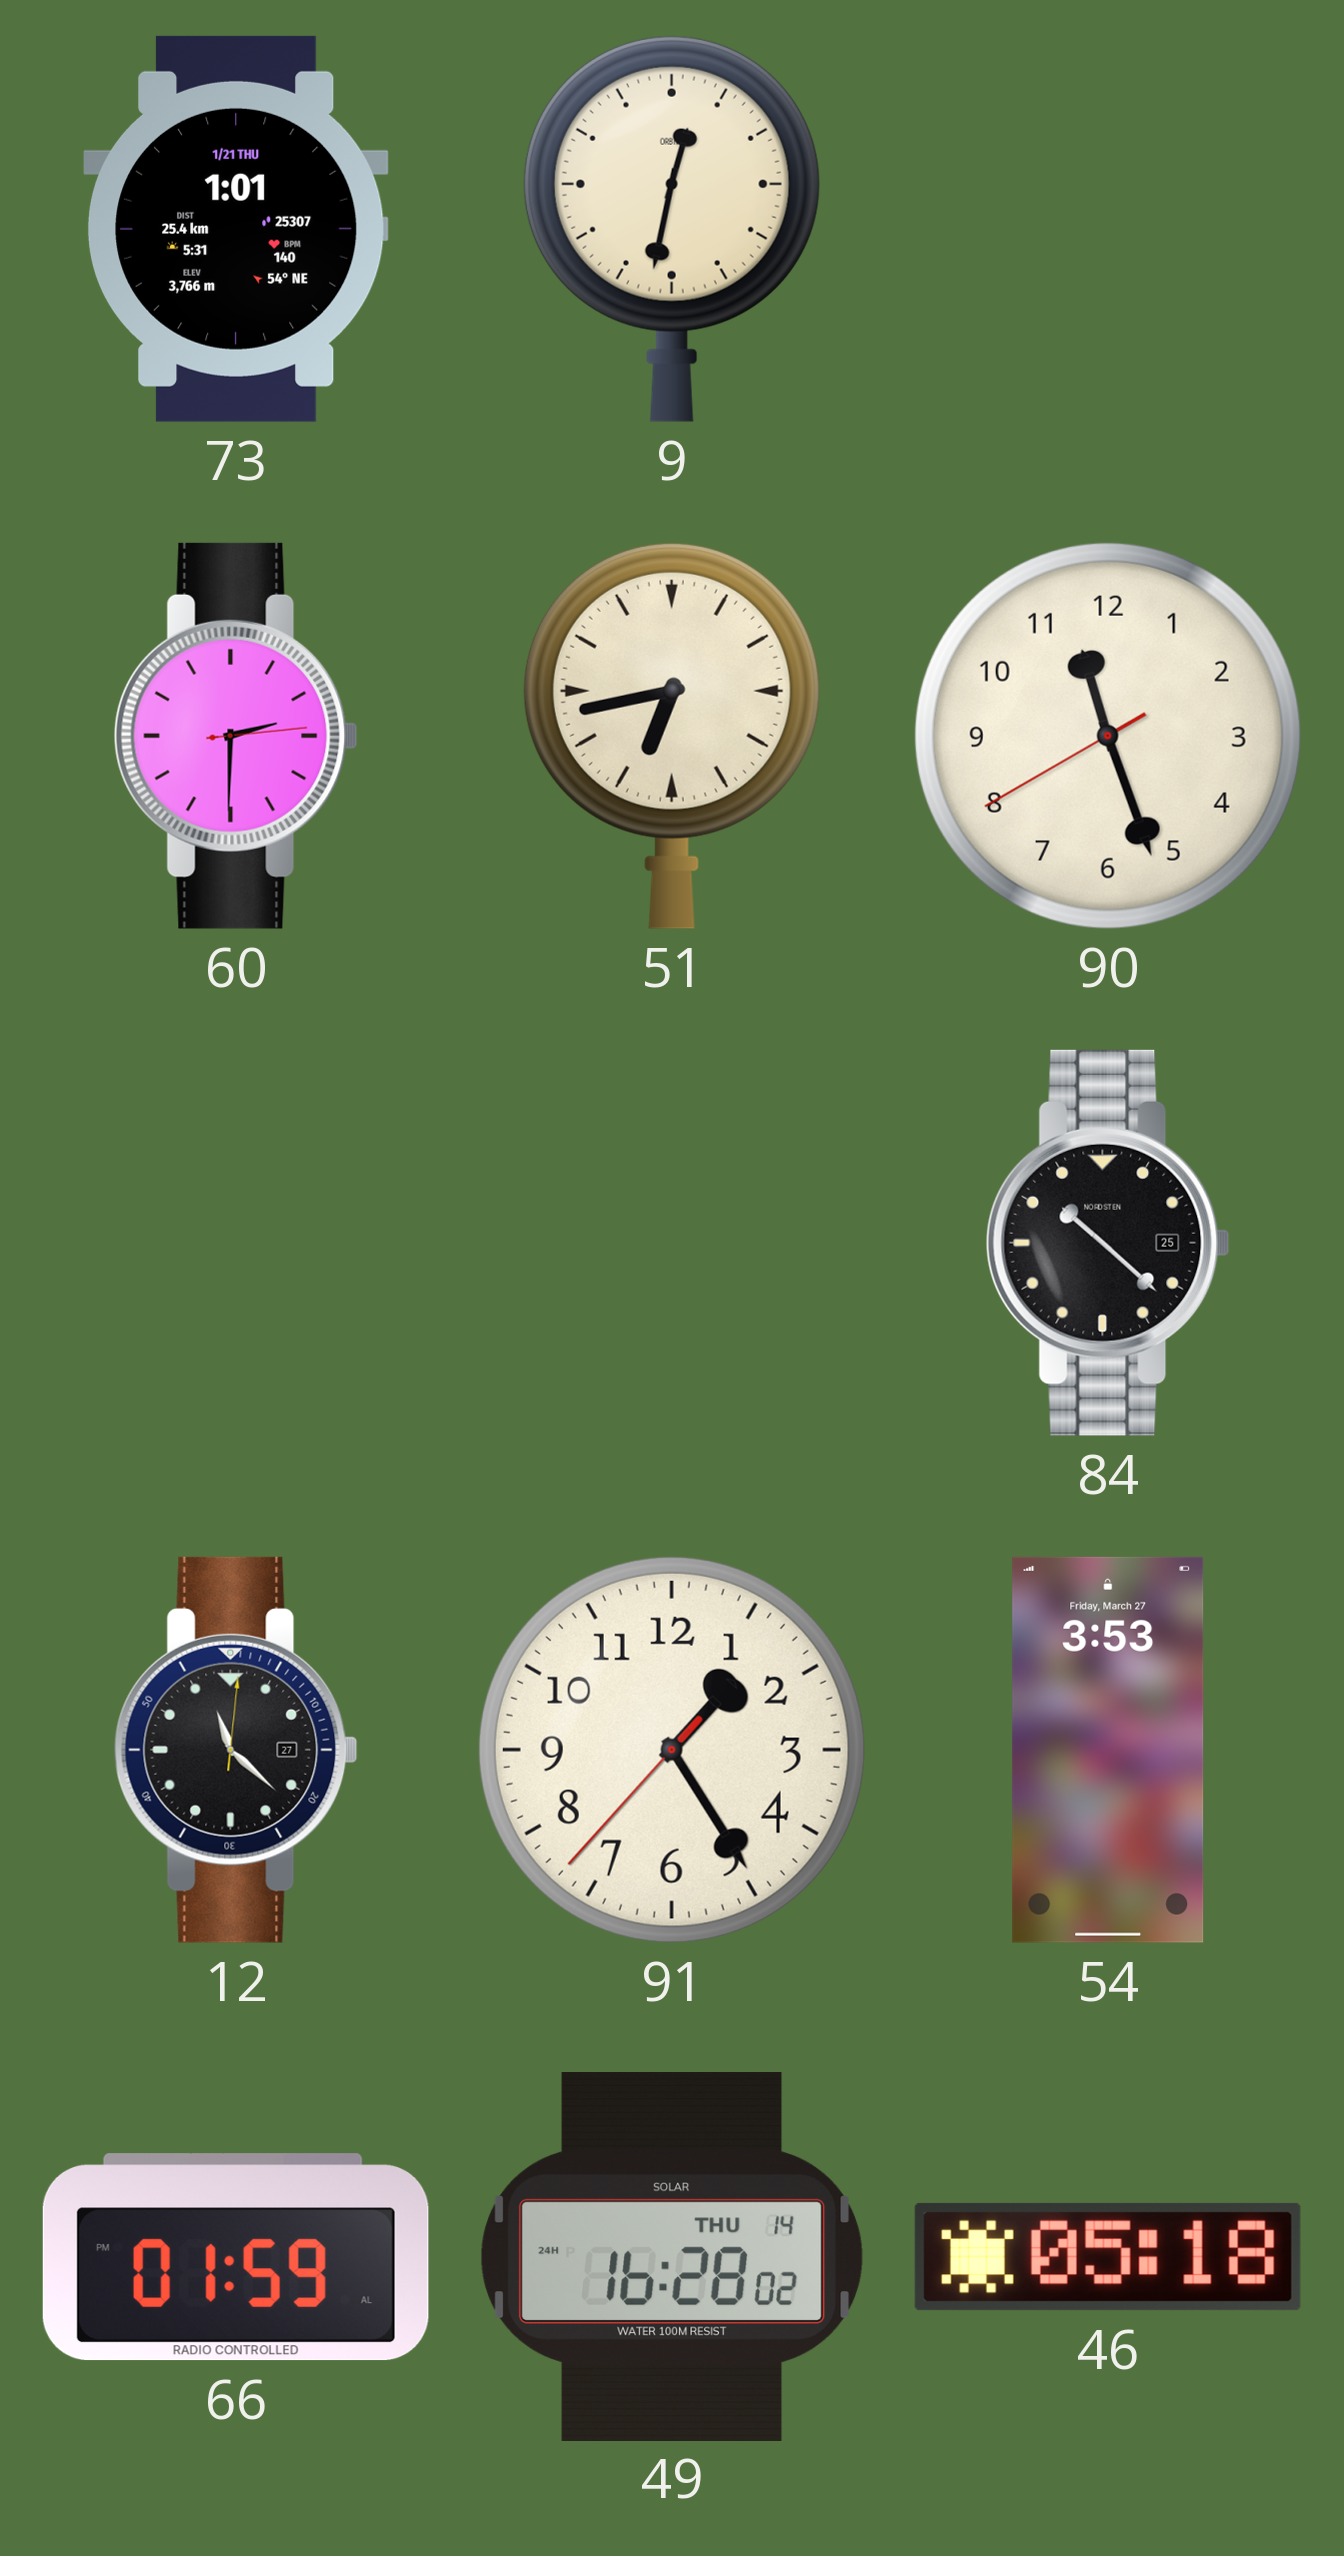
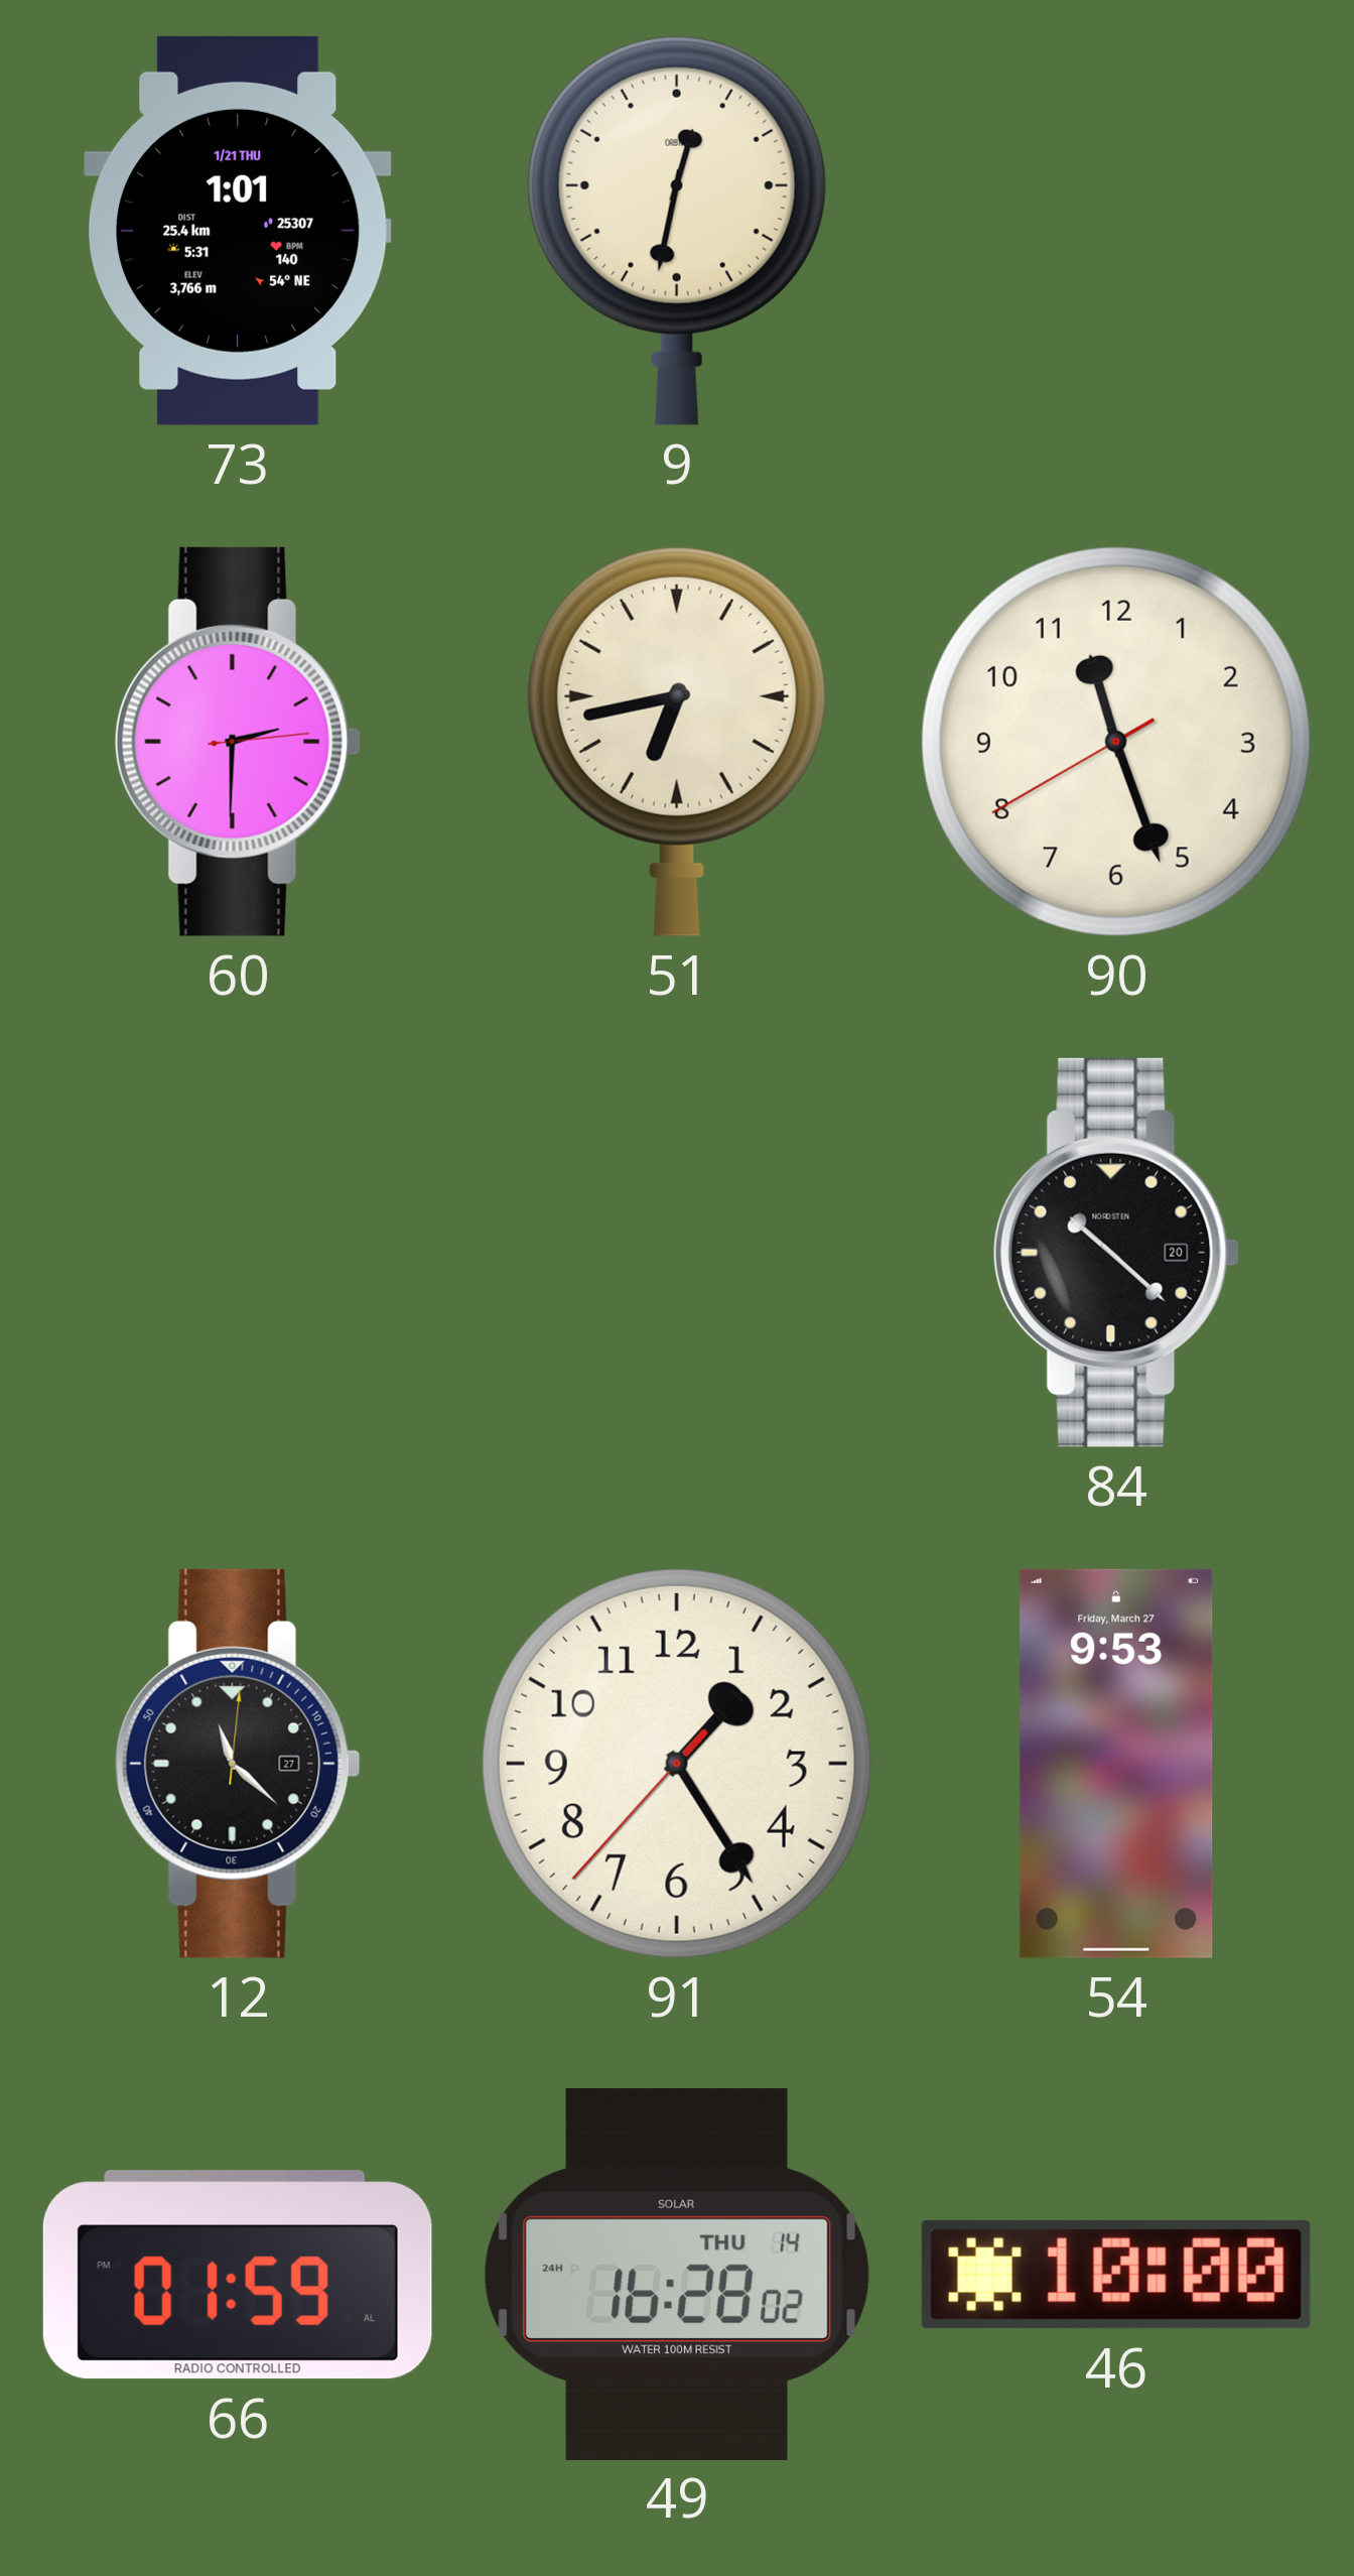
84 date: 25 -> 20 (1116, 1253)
54: 3:53 -> 9:53 (1116, 1764)
46: 05:18 -> 10:00 (1116, 2275)
